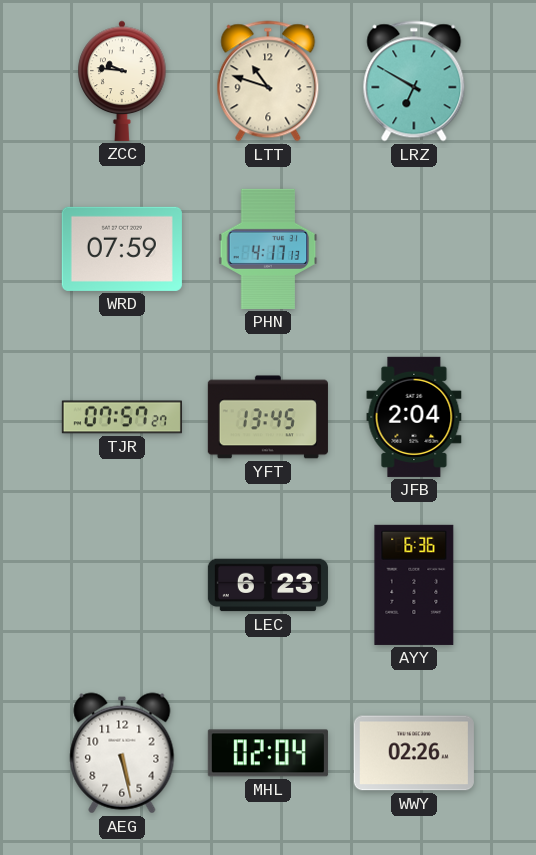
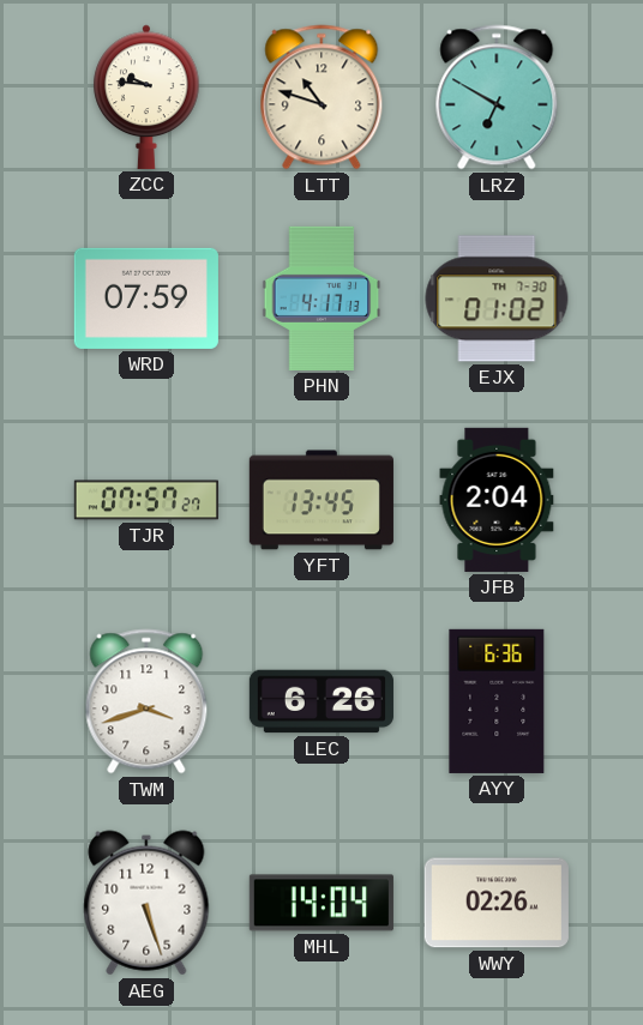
EJX: none -> 01:02 (497, 299)
TWM: none -> 3:42 (146, 701)
LEC: 6:23 -> 6:26 (321, 701)
AEG: 5:28 -> 5:27 (146, 903)
MHL: 02:04 -> 14:04 (321, 903)
